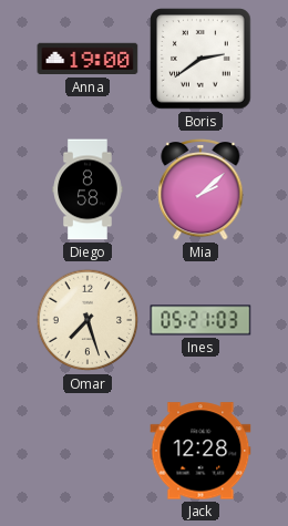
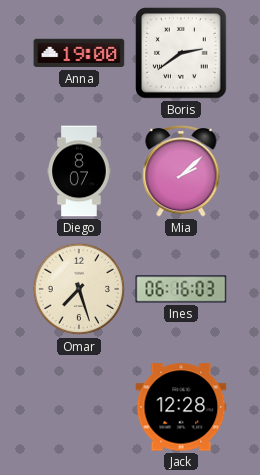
Diego: 8:58 -> 8:07 (79, 171)
Ines: 05:21 -> 06:16 (181, 289)
